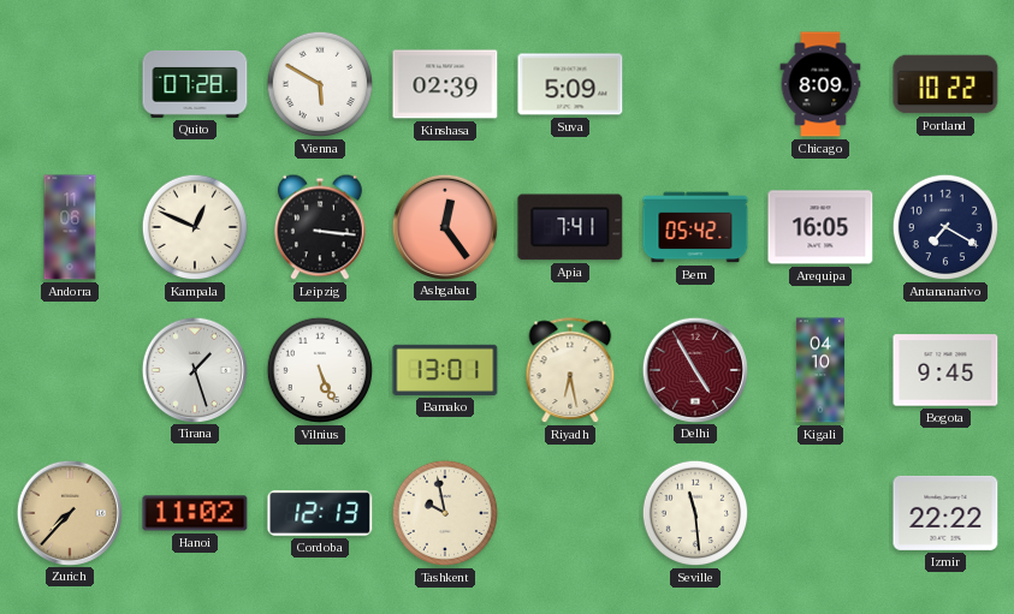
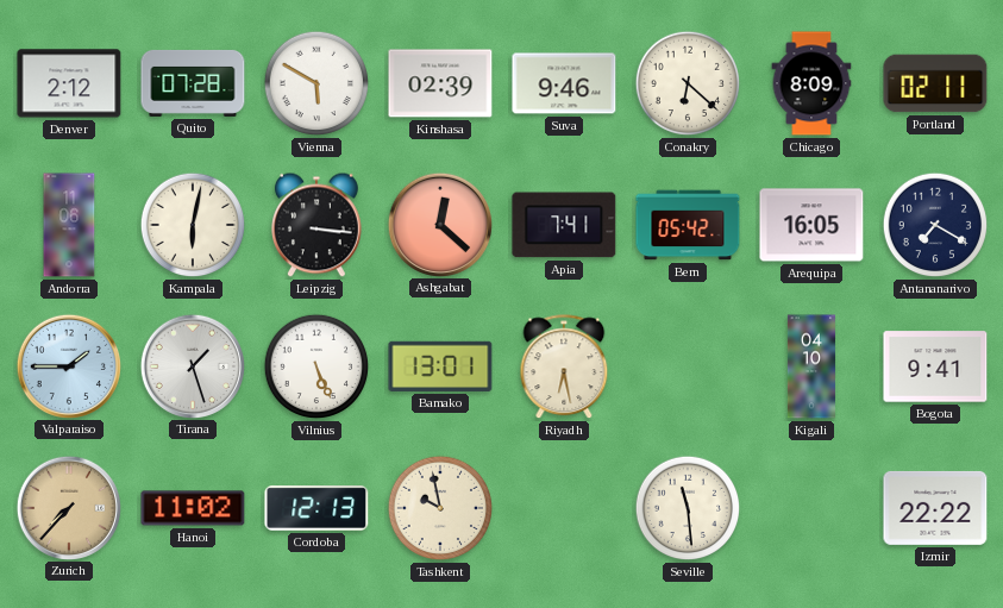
Denver: none -> 2:12 (69, 83)
Suva: 5:09 -> 9:46 (564, 83)
Conakry: none -> 6:22 (688, 83)
Portland: 10:22 -> 02:11 (935, 83)
Kampala: 12:49 -> 6:02 (193, 225)
Ashgabat: 12:24 -> 12:22 (439, 224)
Valparaiso: none -> 1:45 (68, 365)
Delhi: 4:55 -> none (694, 369)
Bogota: 9:45 -> 9:41 (935, 366)
